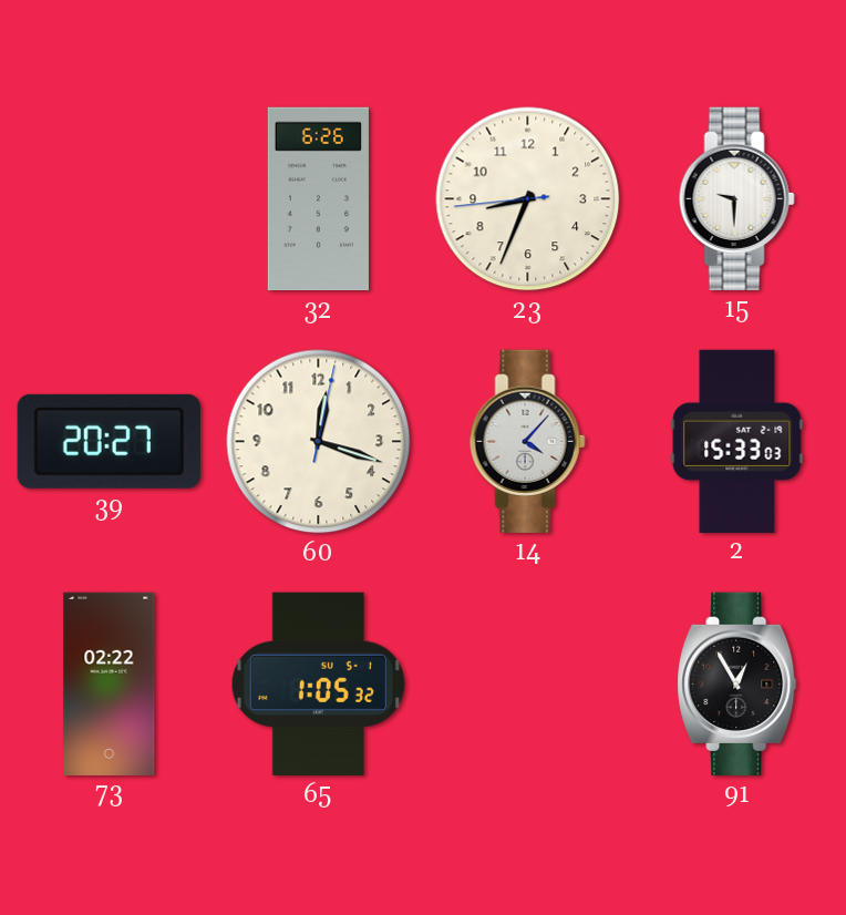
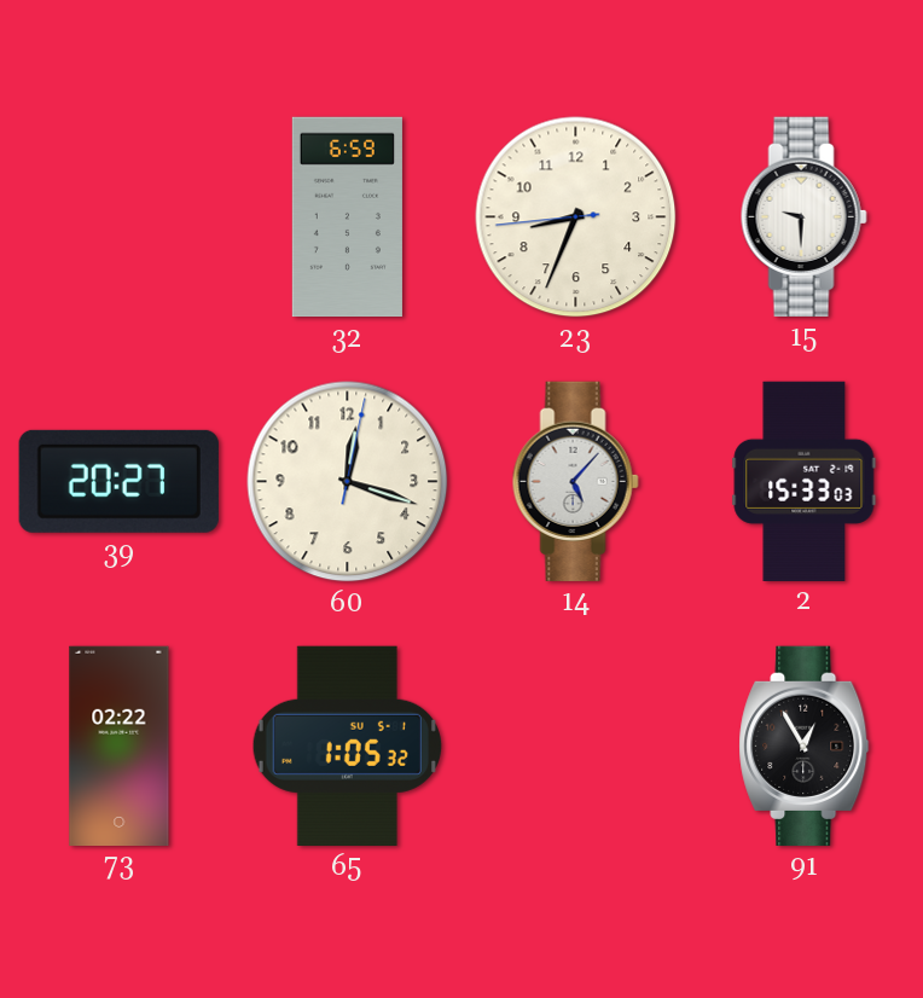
32: 6:26 -> 6:59 (347, 217)
14: 4:07 -> 5:07 (575, 481)
